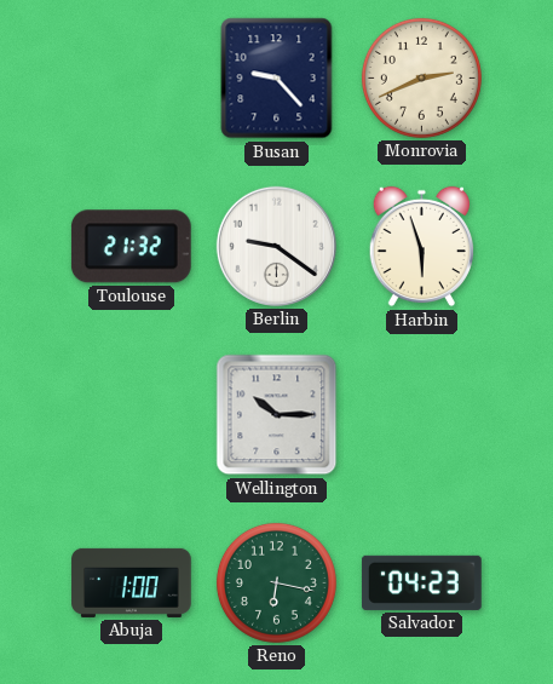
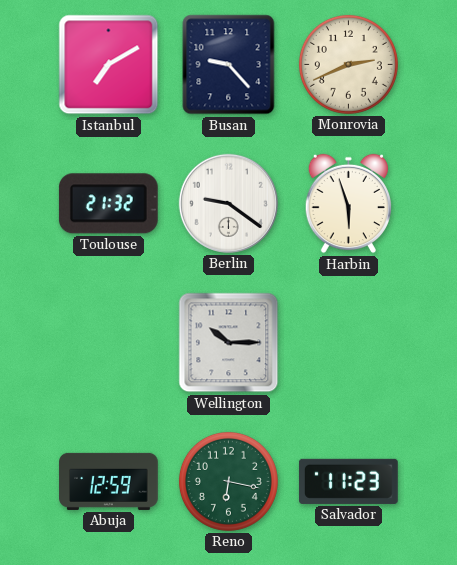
Istanbul: none -> 7:10 (109, 65)
Abuja: 1:00 -> 12:59 (109, 481)
Salvador: 04:23 -> 11:23 (349, 481)
